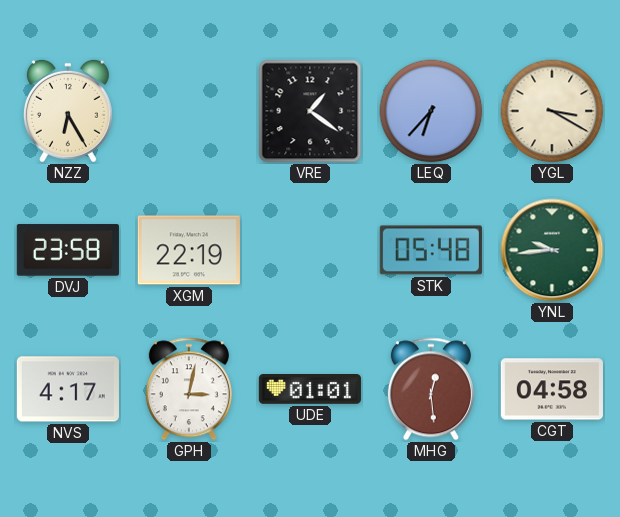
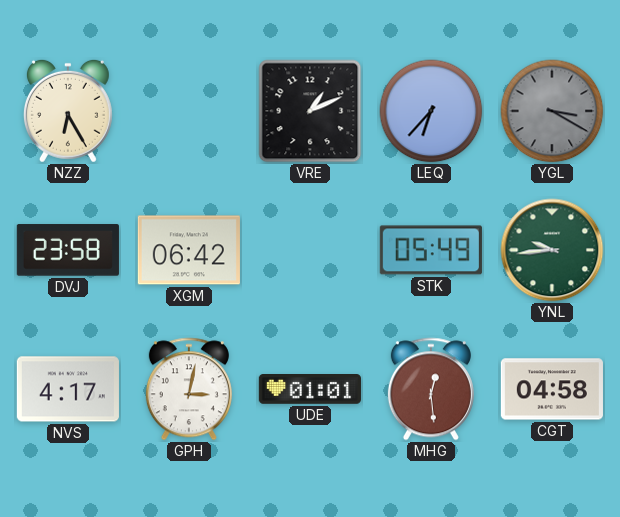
VRE: 1:21 -> 1:11 (310, 111)
YGL dial: cream -> grey (552, 111)
XGM: 22:19 -> 06:42 (189, 250)
STK: 05:48 -> 05:49 (431, 250)
